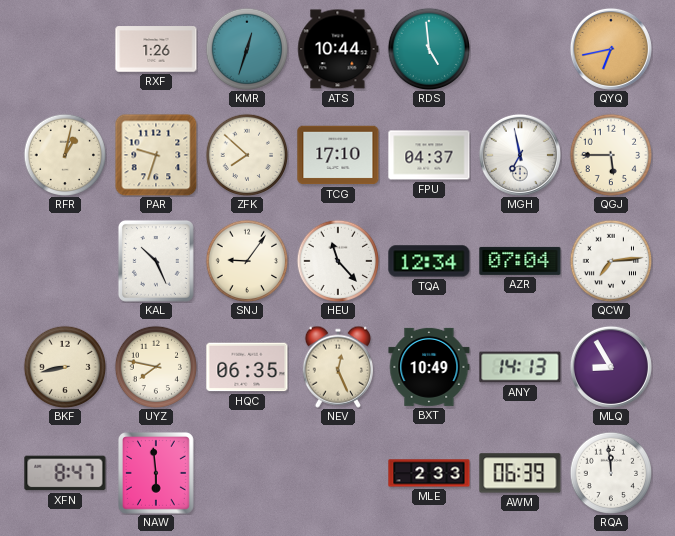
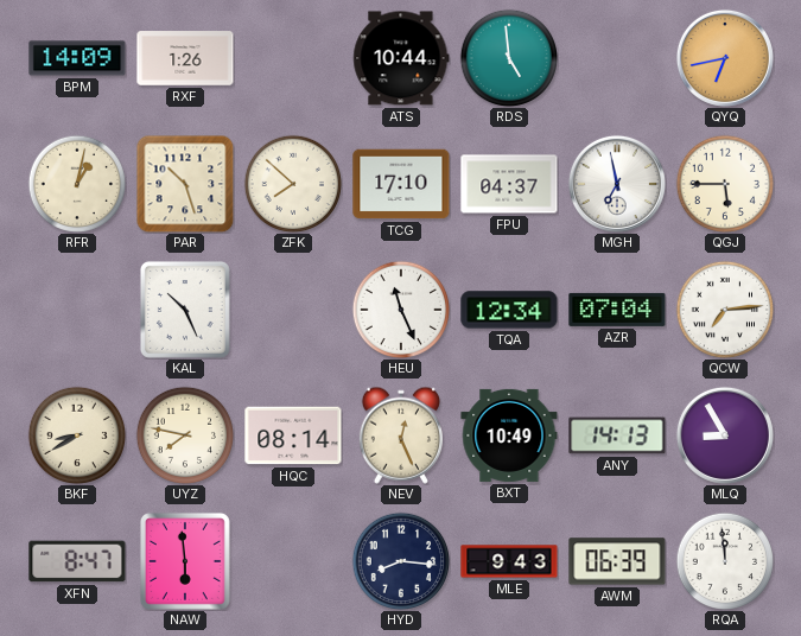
BPM: none -> 14:09 (77, 58)
KMR: 12:33 -> none (247, 49)
PAR: 9:33 -> 10:27 (185, 184)
SNJ: 9:06 -> none (247, 261)
HEU: 11:23 -> 11:26 (401, 310)
BKF: 8:43 -> 8:40 (77, 435)
HQC: 06:35 -> 08:14 (293, 435)
HYD: none -> 8:16 (401, 561)
MLE: 2:33 -> 9:43 (509, 561)
